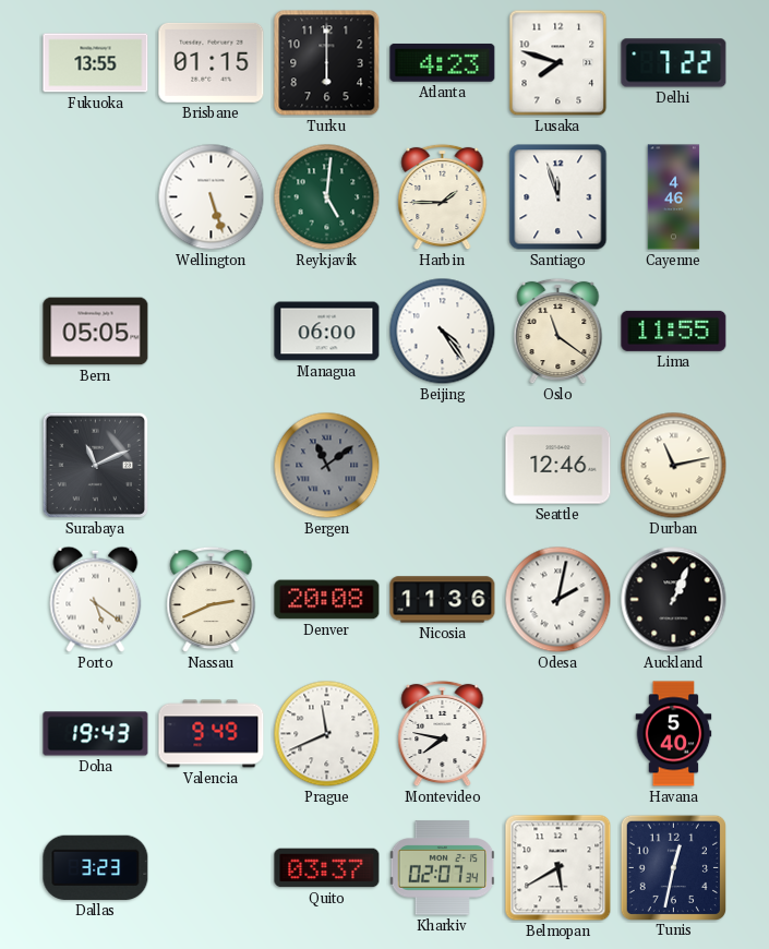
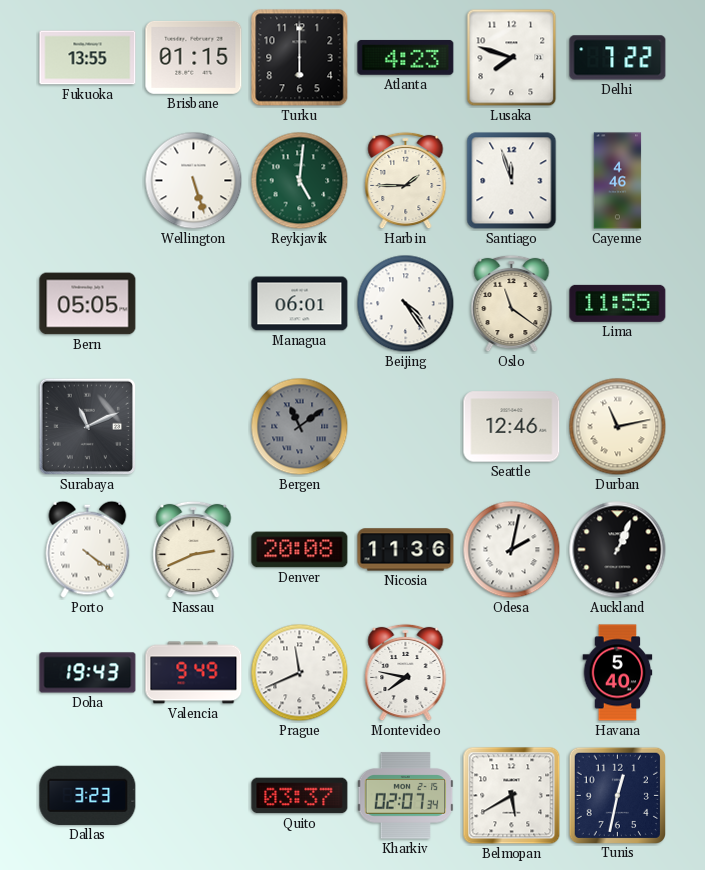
Managua: 06:00 -> 06:01 (300, 304)
Porto: 5:21 -> 4:21 (88, 549)
